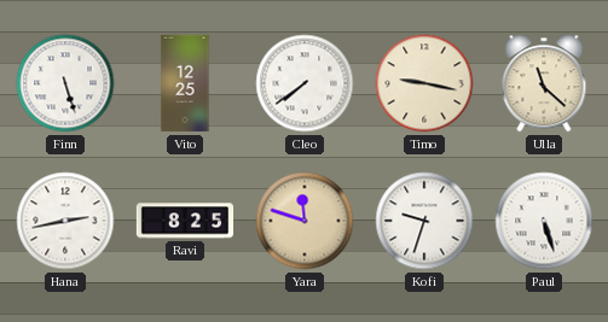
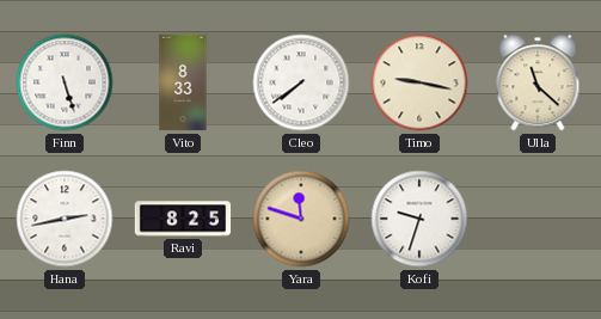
Vito: 12:25 -> 8:33 (183, 82)
Paul: 5:27 -> none (544, 221)
